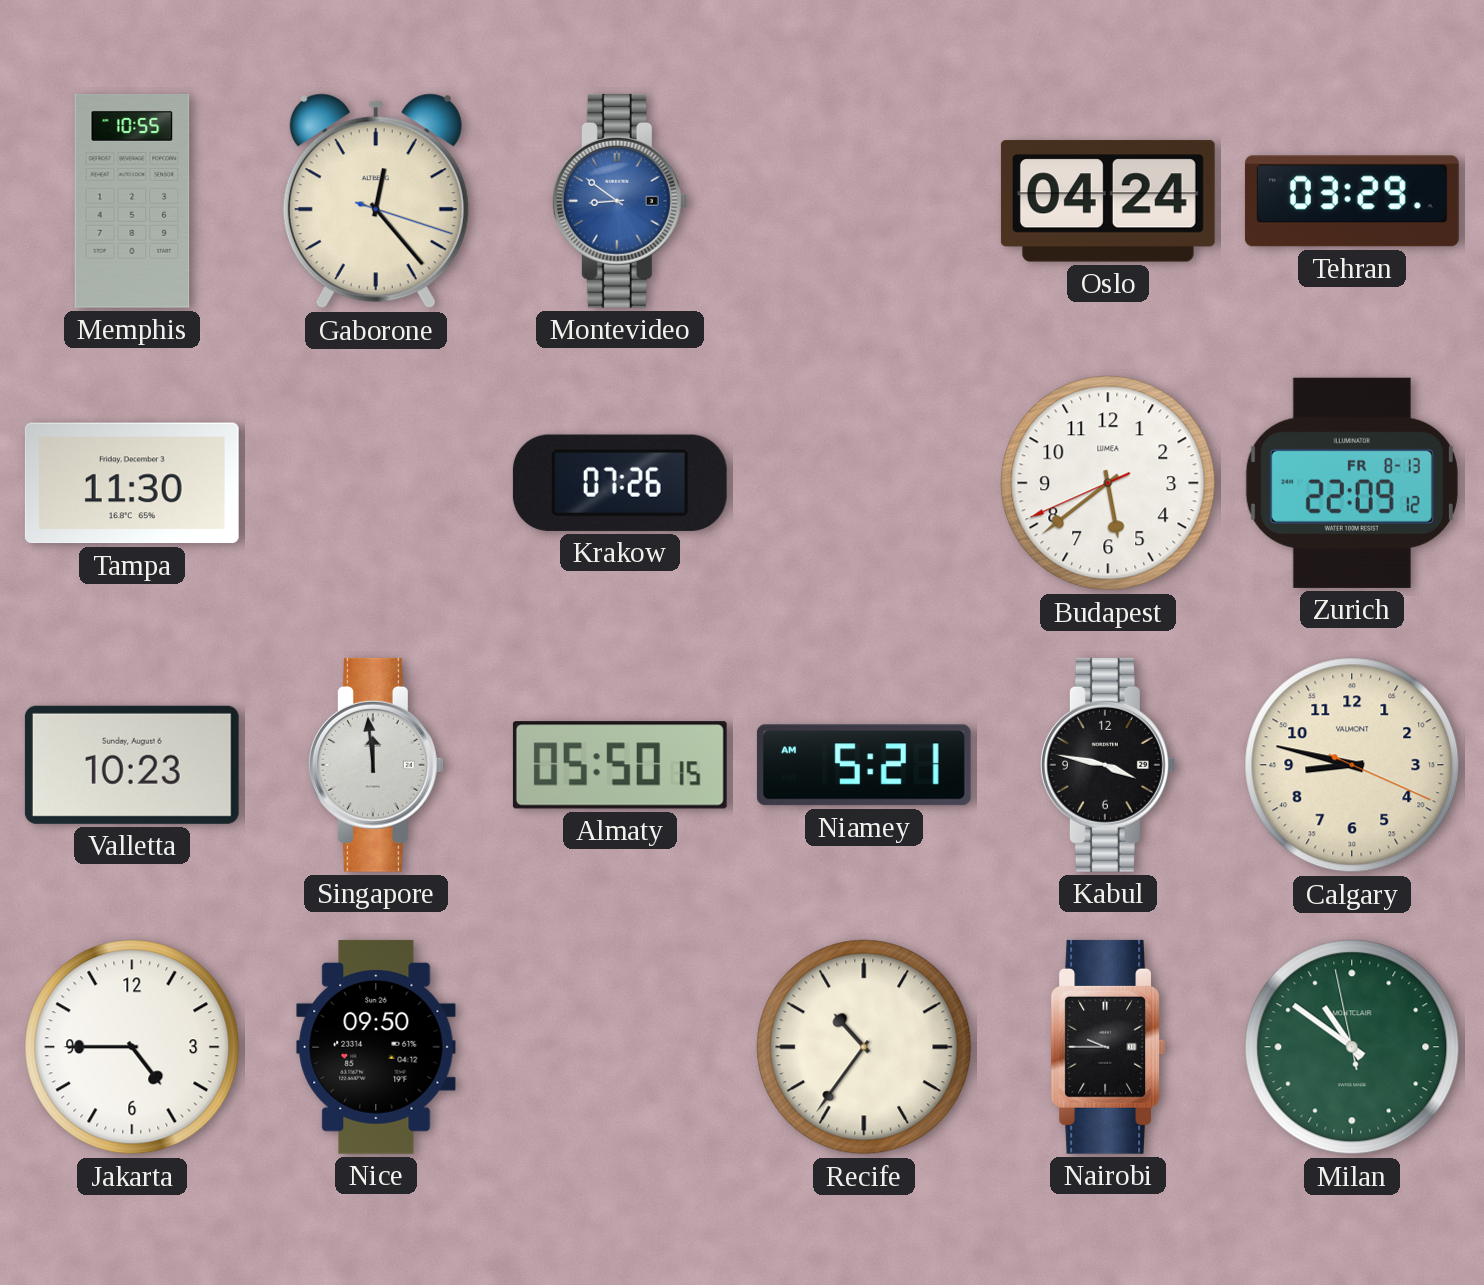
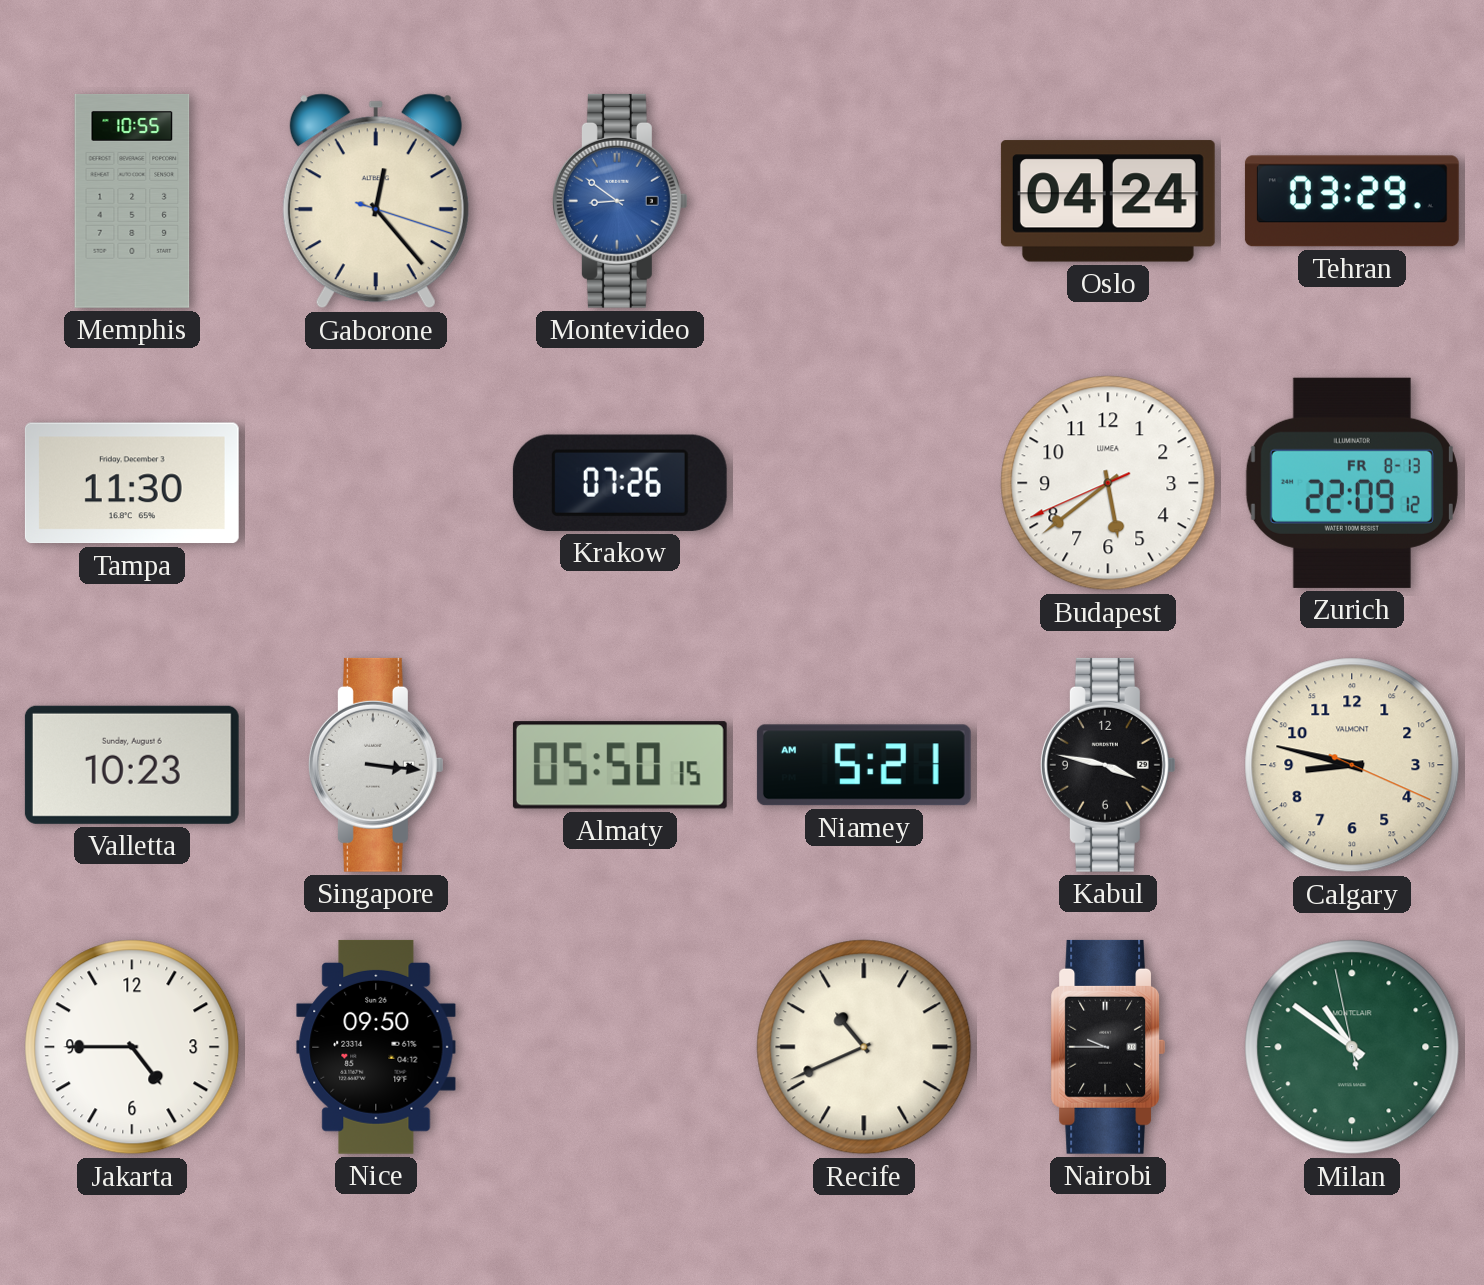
Singapore: 11:59 -> 3:16 (376, 765)
Recife: 10:36 -> 10:41 (864, 1047)
